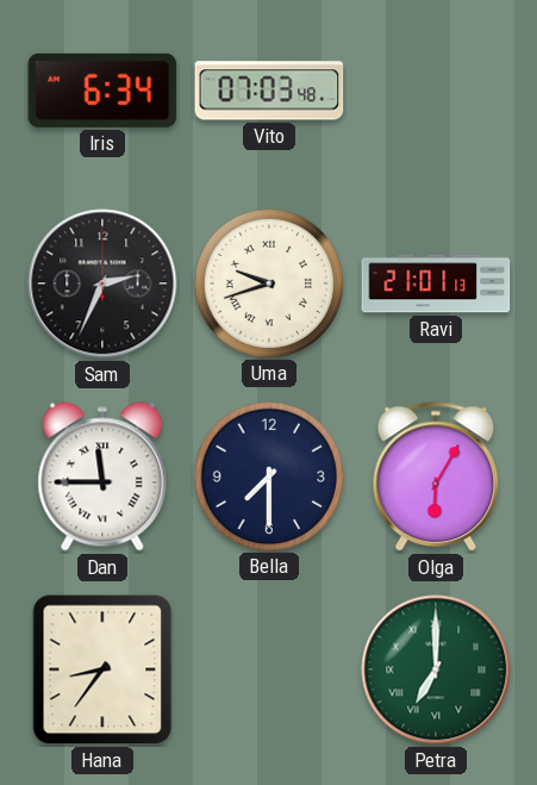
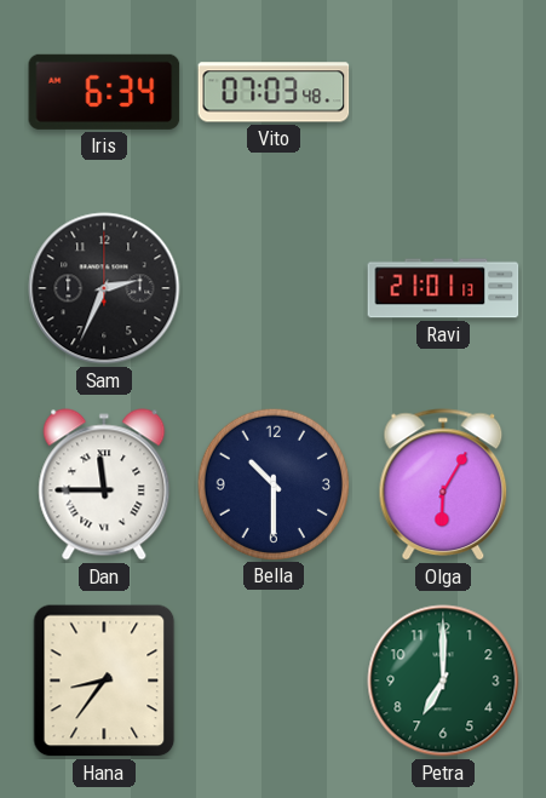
Uma: 9:42 -> none (268, 282)
Bella: 7:30 -> 10:30 (272, 483)
Petra numerals: Roman -> Arabic (443, 681)
